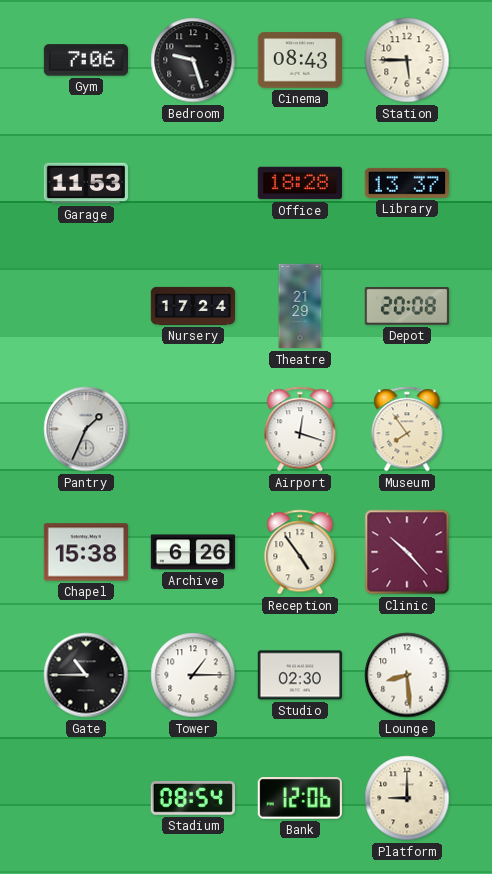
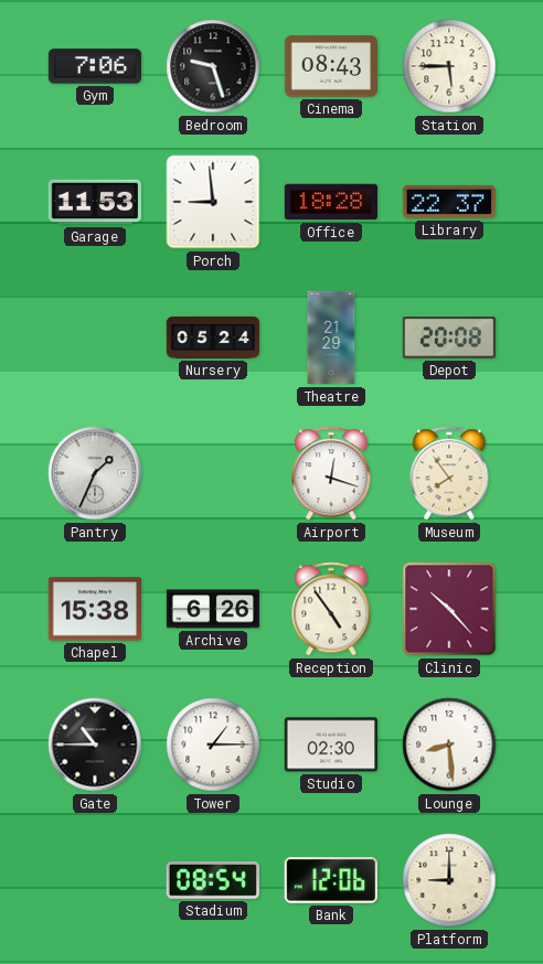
Porch: none -> 8:59 (213, 202)
Library: 13:37 -> 22:37 (449, 202)
Nursery: 17:24 -> 05:24 (213, 338)
